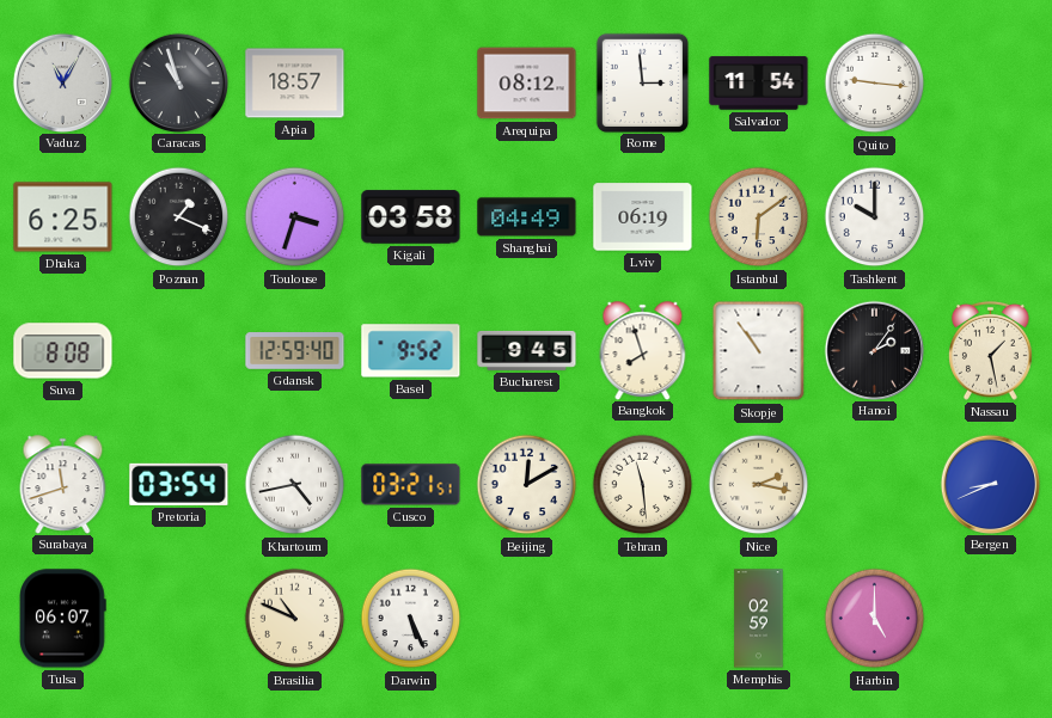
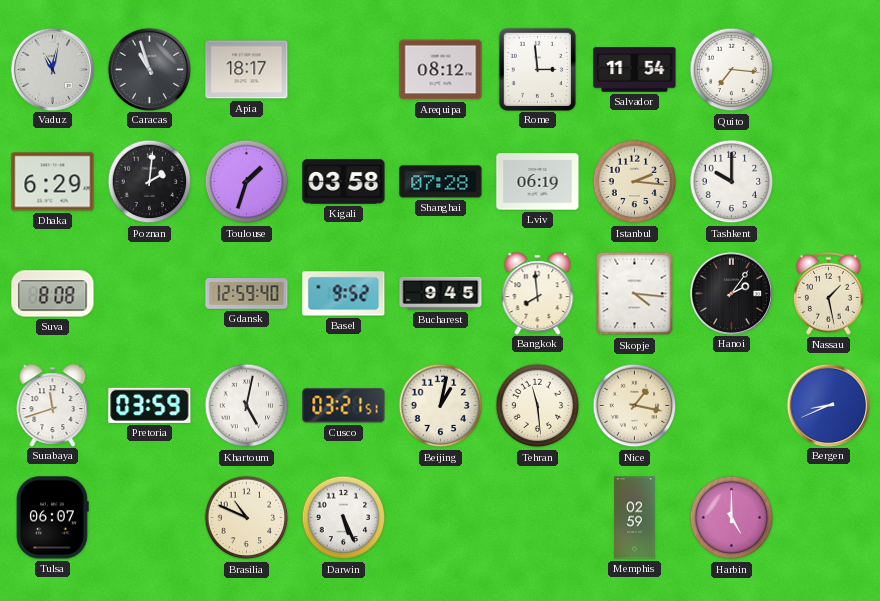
Vaduz: 11:05 -> 11:02 (52, 69)
Apia: 18:57 -> 18:17 (247, 70)
Quito: 9:16 -> 7:16 (732, 70)
Dhaka: 6:25 -> 6:29 (53, 182)
Poznan: 1:19 -> 2:01 (150, 182)
Toulouse: 3:33 -> 1:33 (247, 182)
Shanghai: 04:49 -> 07:28 (441, 182)
Istanbul: 6:09 -> 2:16 (635, 182)
Bangkok: 7:57 -> 7:59 (538, 293)
Skopje: 10:54 -> 4:16 (635, 294)
Pretoria: 03:54 -> 03:59 (150, 405)
Khartoum: 4:43 -> 5:02 (247, 406)
Beijing: 12:10 -> 1:02 (441, 406)
Nice: 2:17 -> 1:17 (635, 406)
